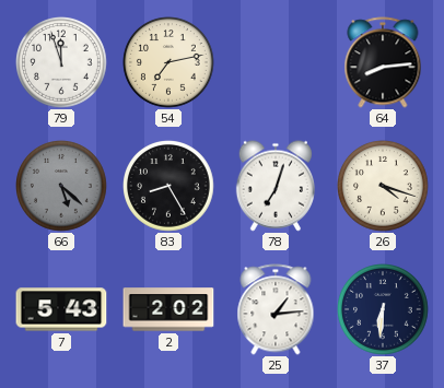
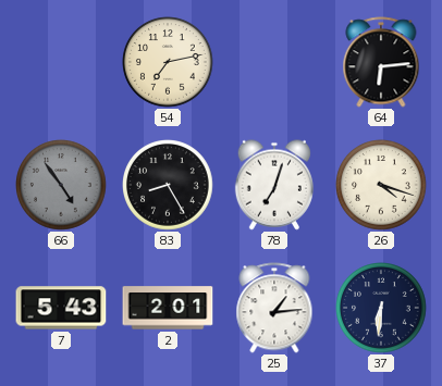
79: 11:57 -> none (62, 63)
64: 8:14 -> 6:14 (381, 62)
66: 5:22 -> 4:54 (62, 186)
2: 2:02 -> 2:01 (168, 308)
